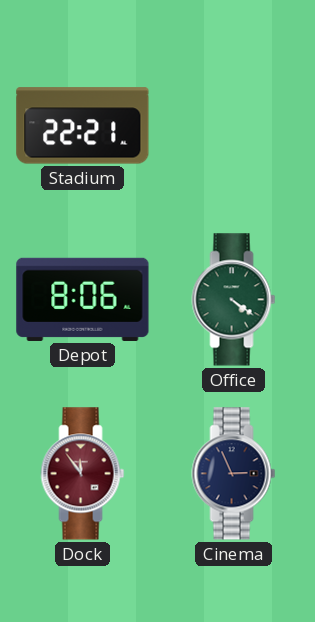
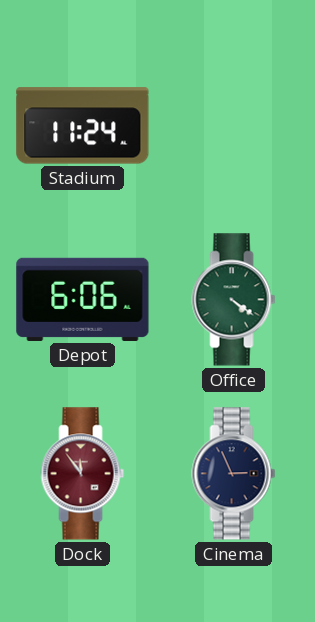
Stadium: 22:21 -> 11:24 (83, 126)
Depot: 8:06 -> 6:06 (83, 299)
